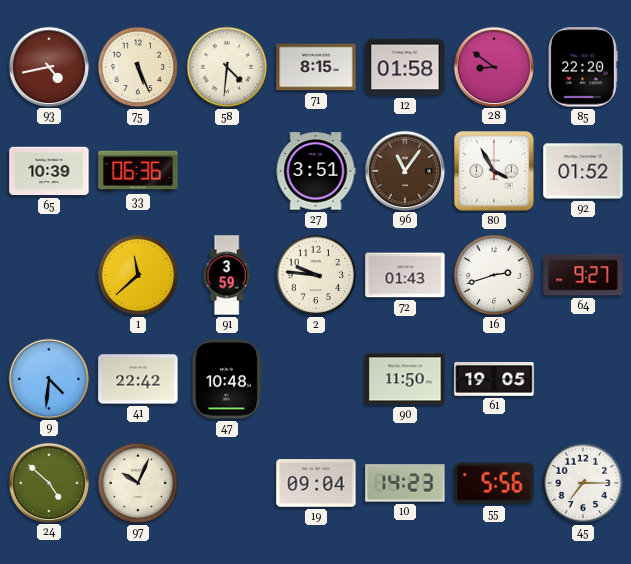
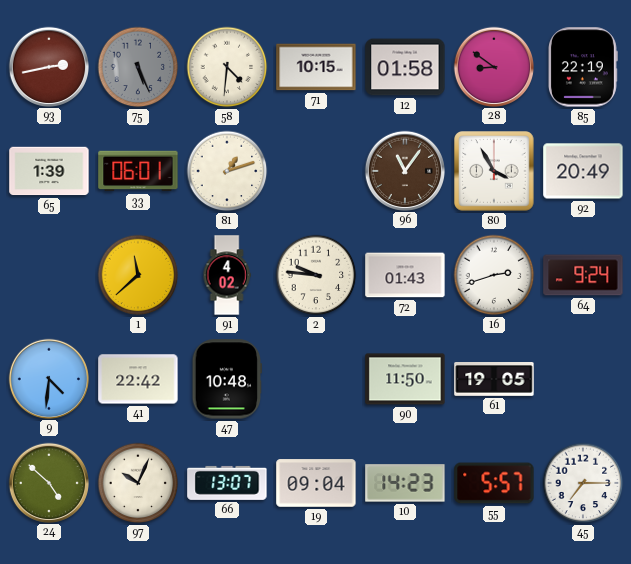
93: 4:43 -> 2:43 (48, 66)
75 dial: cream -> grey (138, 67)
71: 8:15 -> 10:15 (316, 67)
85: 22:20 -> 22:19 (583, 67)
65: 10:39 -> 1:39 (49, 171)
33: 06:36 -> 06:01 (138, 171)
81: none -> 1:12 (227, 171)
27: 3:51 -> none (316, 171)
92: 01:52 -> 20:49 (583, 171)
91: 3:59 -> 4:02 (227, 275)
64: 9:27 -> 9:24 (583, 275)
66: none -> 13:07 (227, 483)
55: 5:56 -> 5:57 (494, 483)
